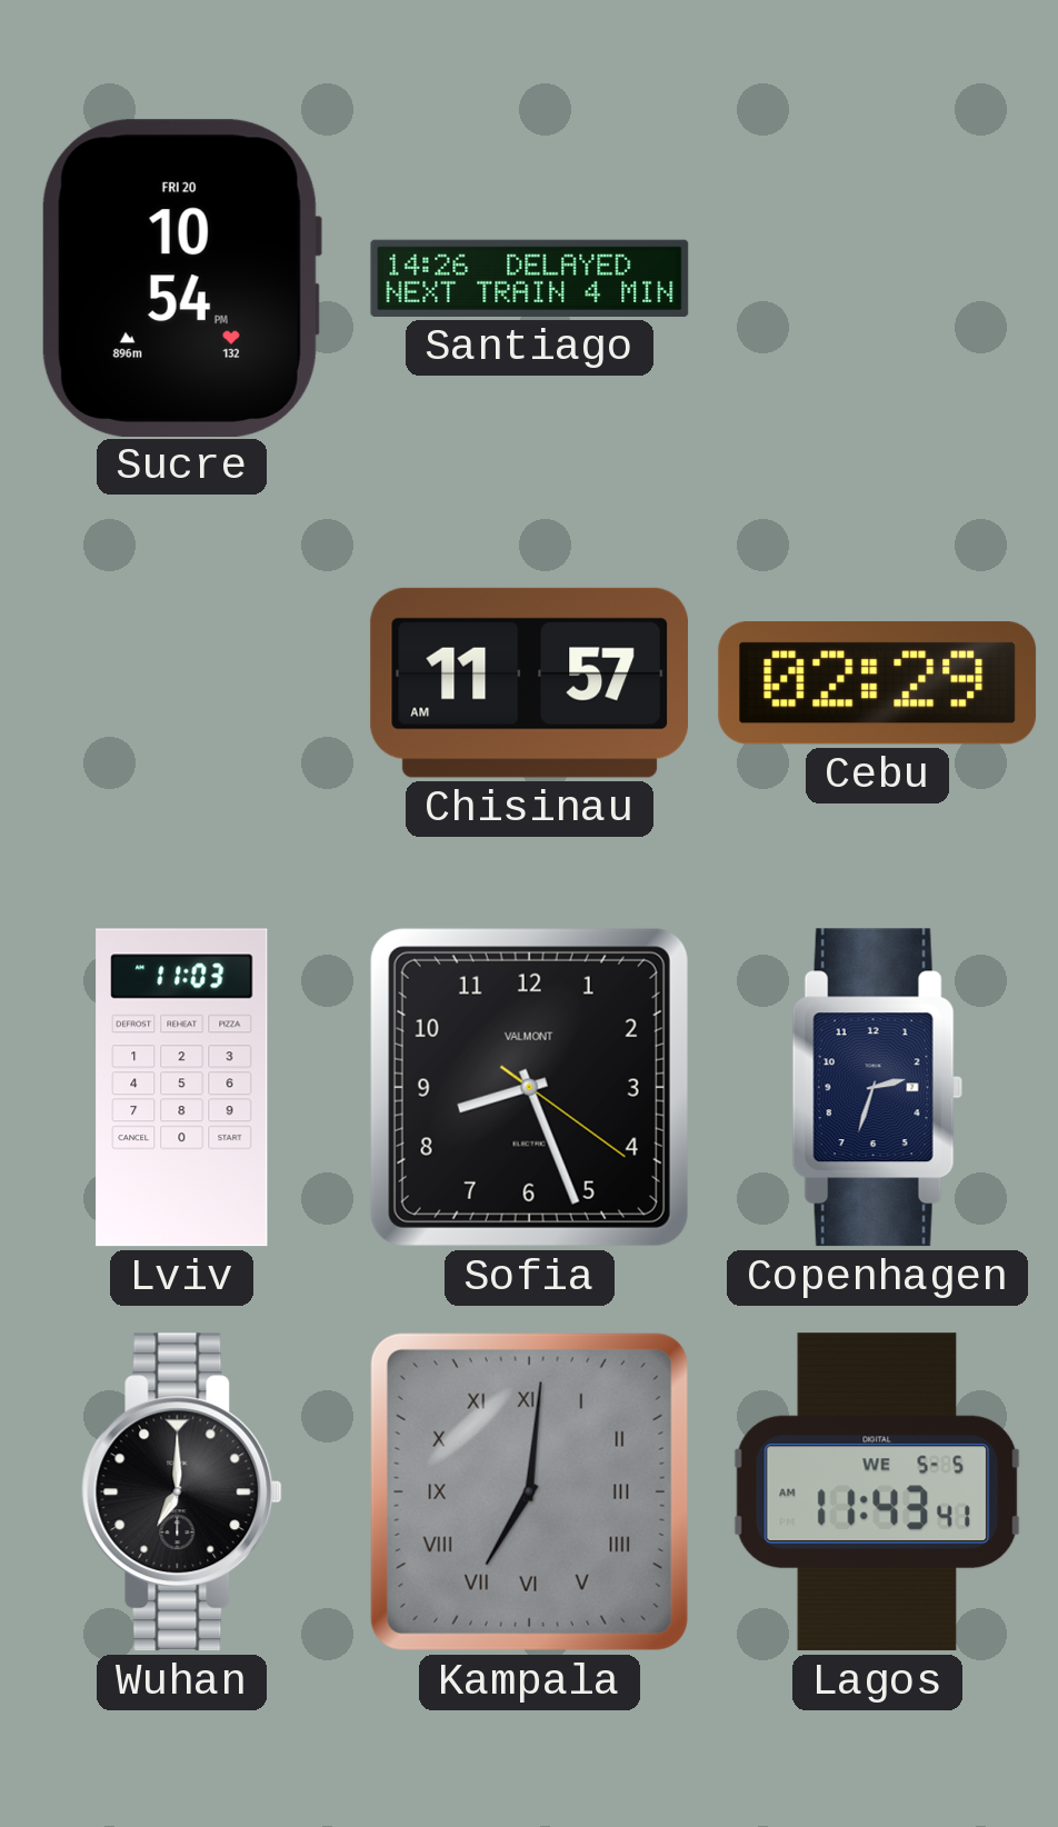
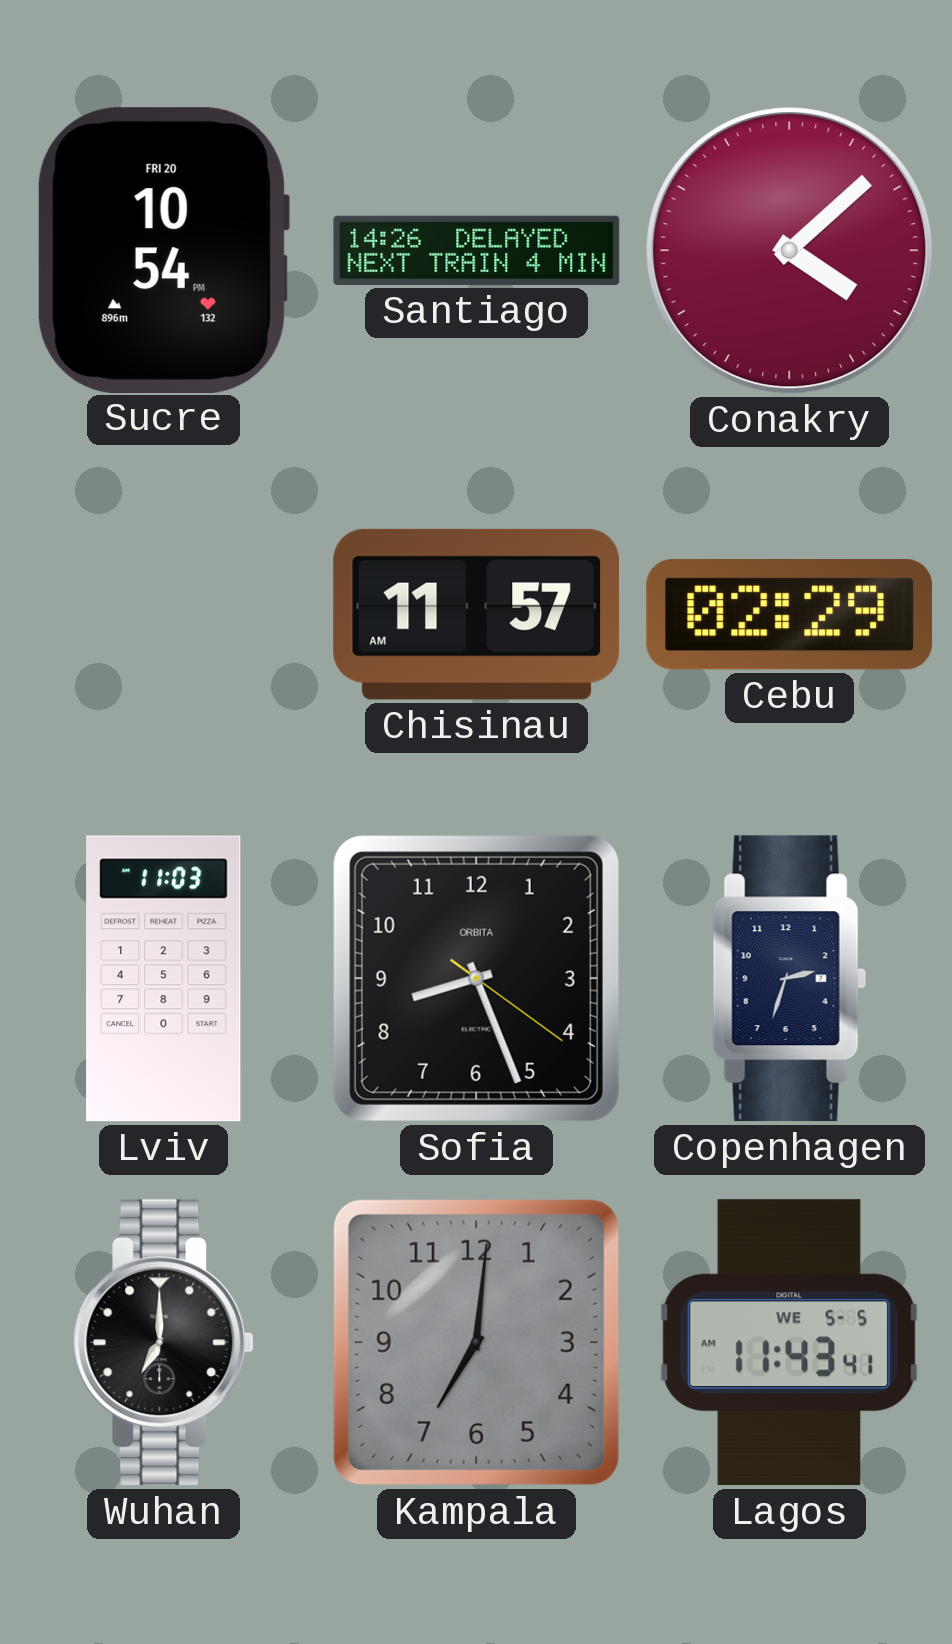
Conakry: none -> 4:08 (790, 251)
Sofia brand: VALMONT -> ORBITA (476, 978)
Kampala numerals: Roman -> Arabic (476, 1342)
